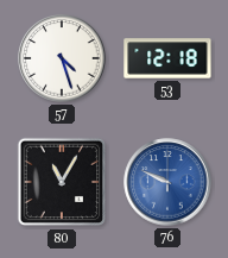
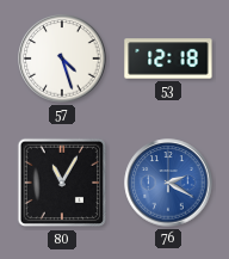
76: 9:49 -> 2:20 (168, 183)
